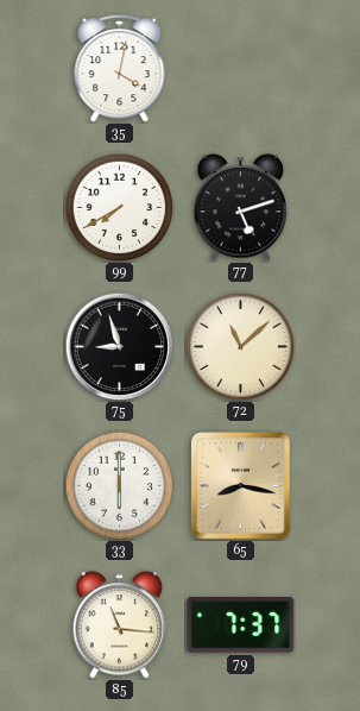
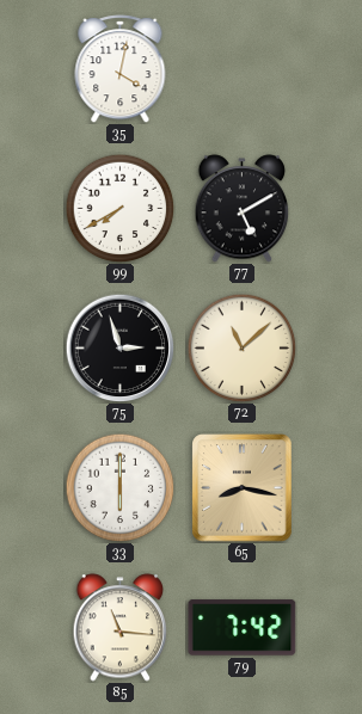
77: 5:12 -> 5:10 (243, 209)
75: 8:57 -> 2:57 (119, 347)
79: 7:37 -> 7:42 (243, 628)
